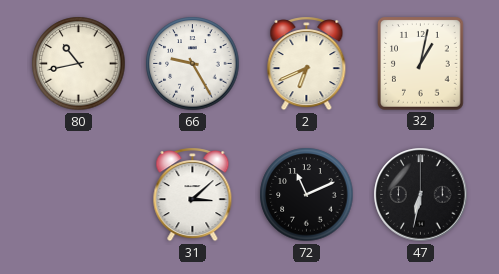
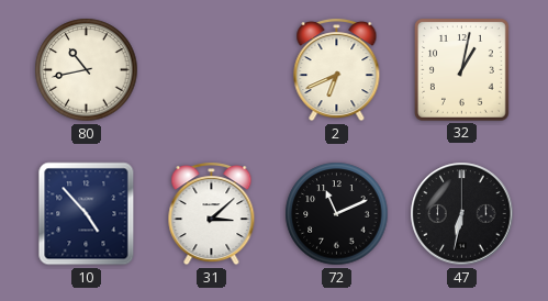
66: 9:25 -> none (193, 64)
10: none -> 4:53 (87, 214)
